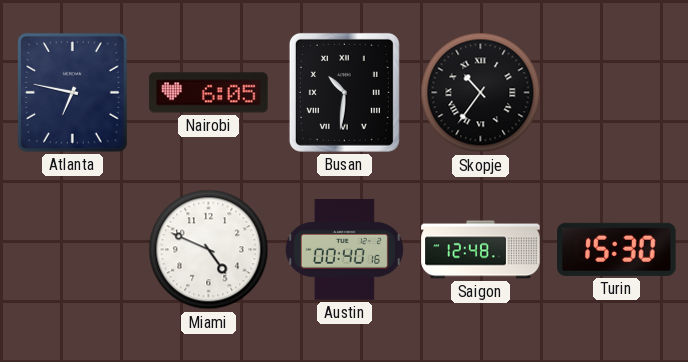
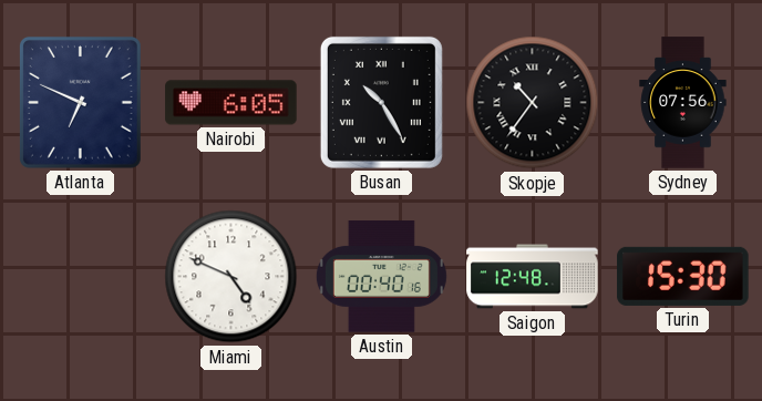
Atlanta: 6:47 -> 6:49 (80, 102)
Busan: 10:31 -> 10:25 (381, 102)
Sydney: none -> 07:56 (683, 103)
